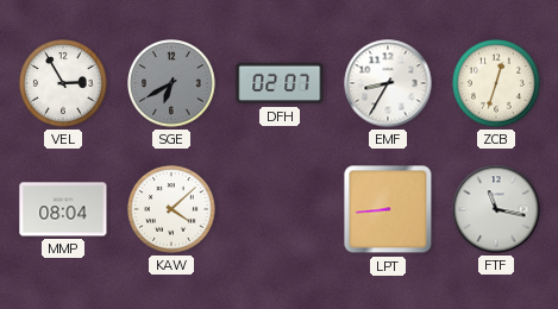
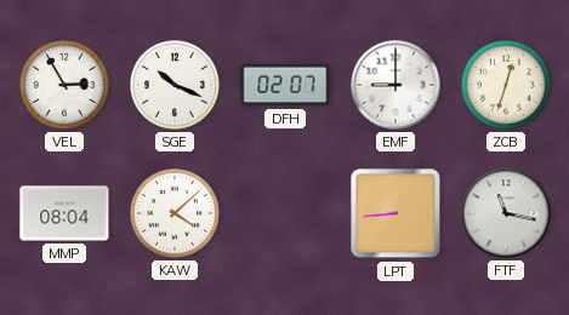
SGE: 6:40 -> 10:19 (175, 85)
SGE dial: grey -> white (175, 85)
EMF: 8:35 -> 9:00 (396, 85)
